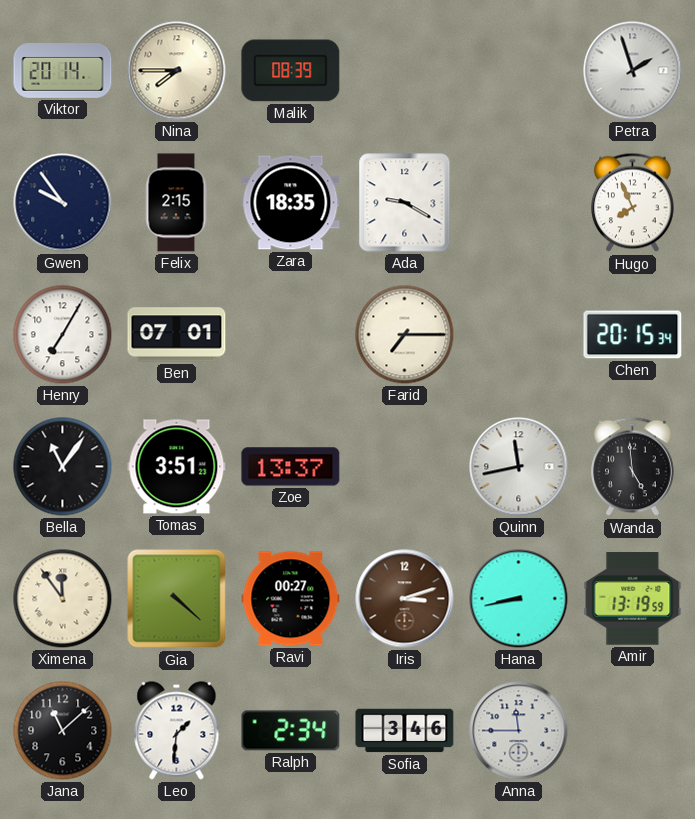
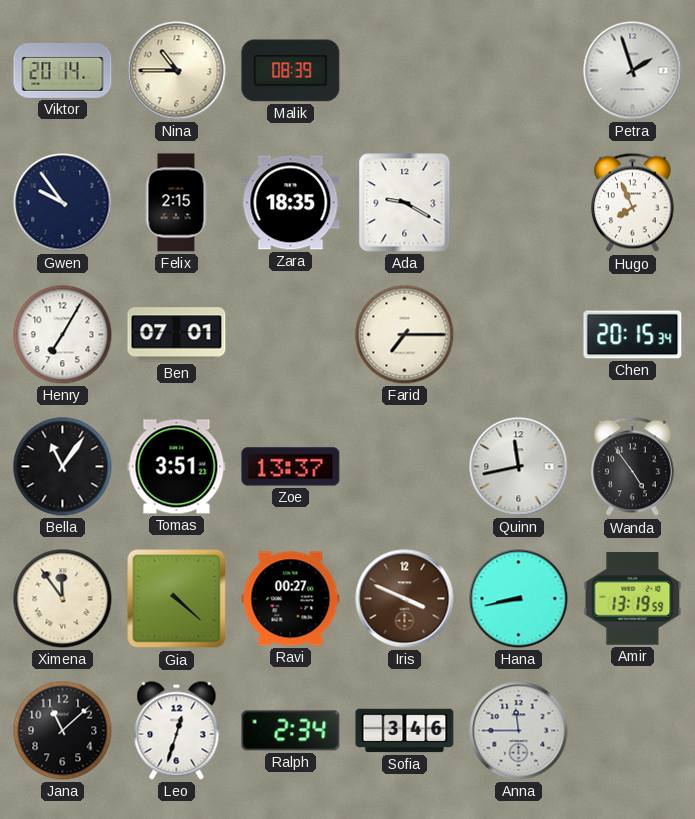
Nina: 7:45 -> 10:45 (177, 71)
Wanda: 4:59 -> 4:54 (633, 467)
Iris: 3:12 -> 3:49 (405, 599)
Leo: 1:31 -> 12:33 (177, 731)
